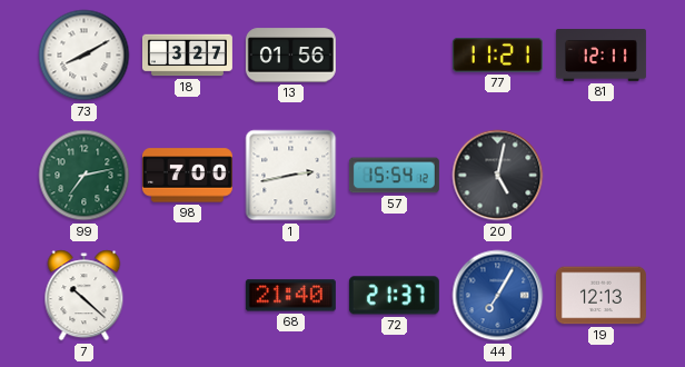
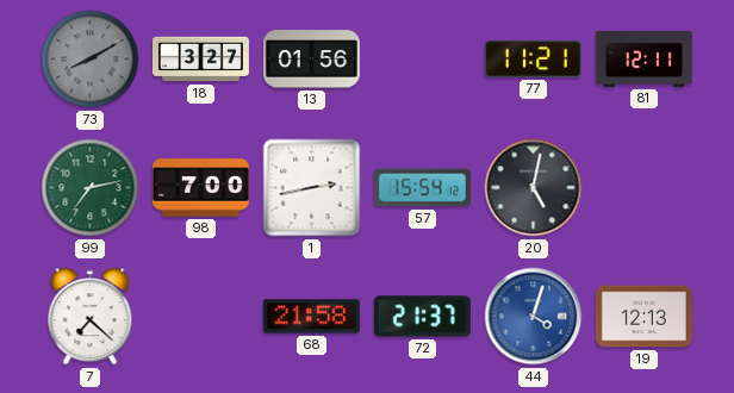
73 dial: white -> grey (91, 60)
7: 10:22 -> 7:22 (91, 317)
68: 21:40 -> 21:58 (311, 317)
44: 7:05 -> 4:03 (534, 317)
